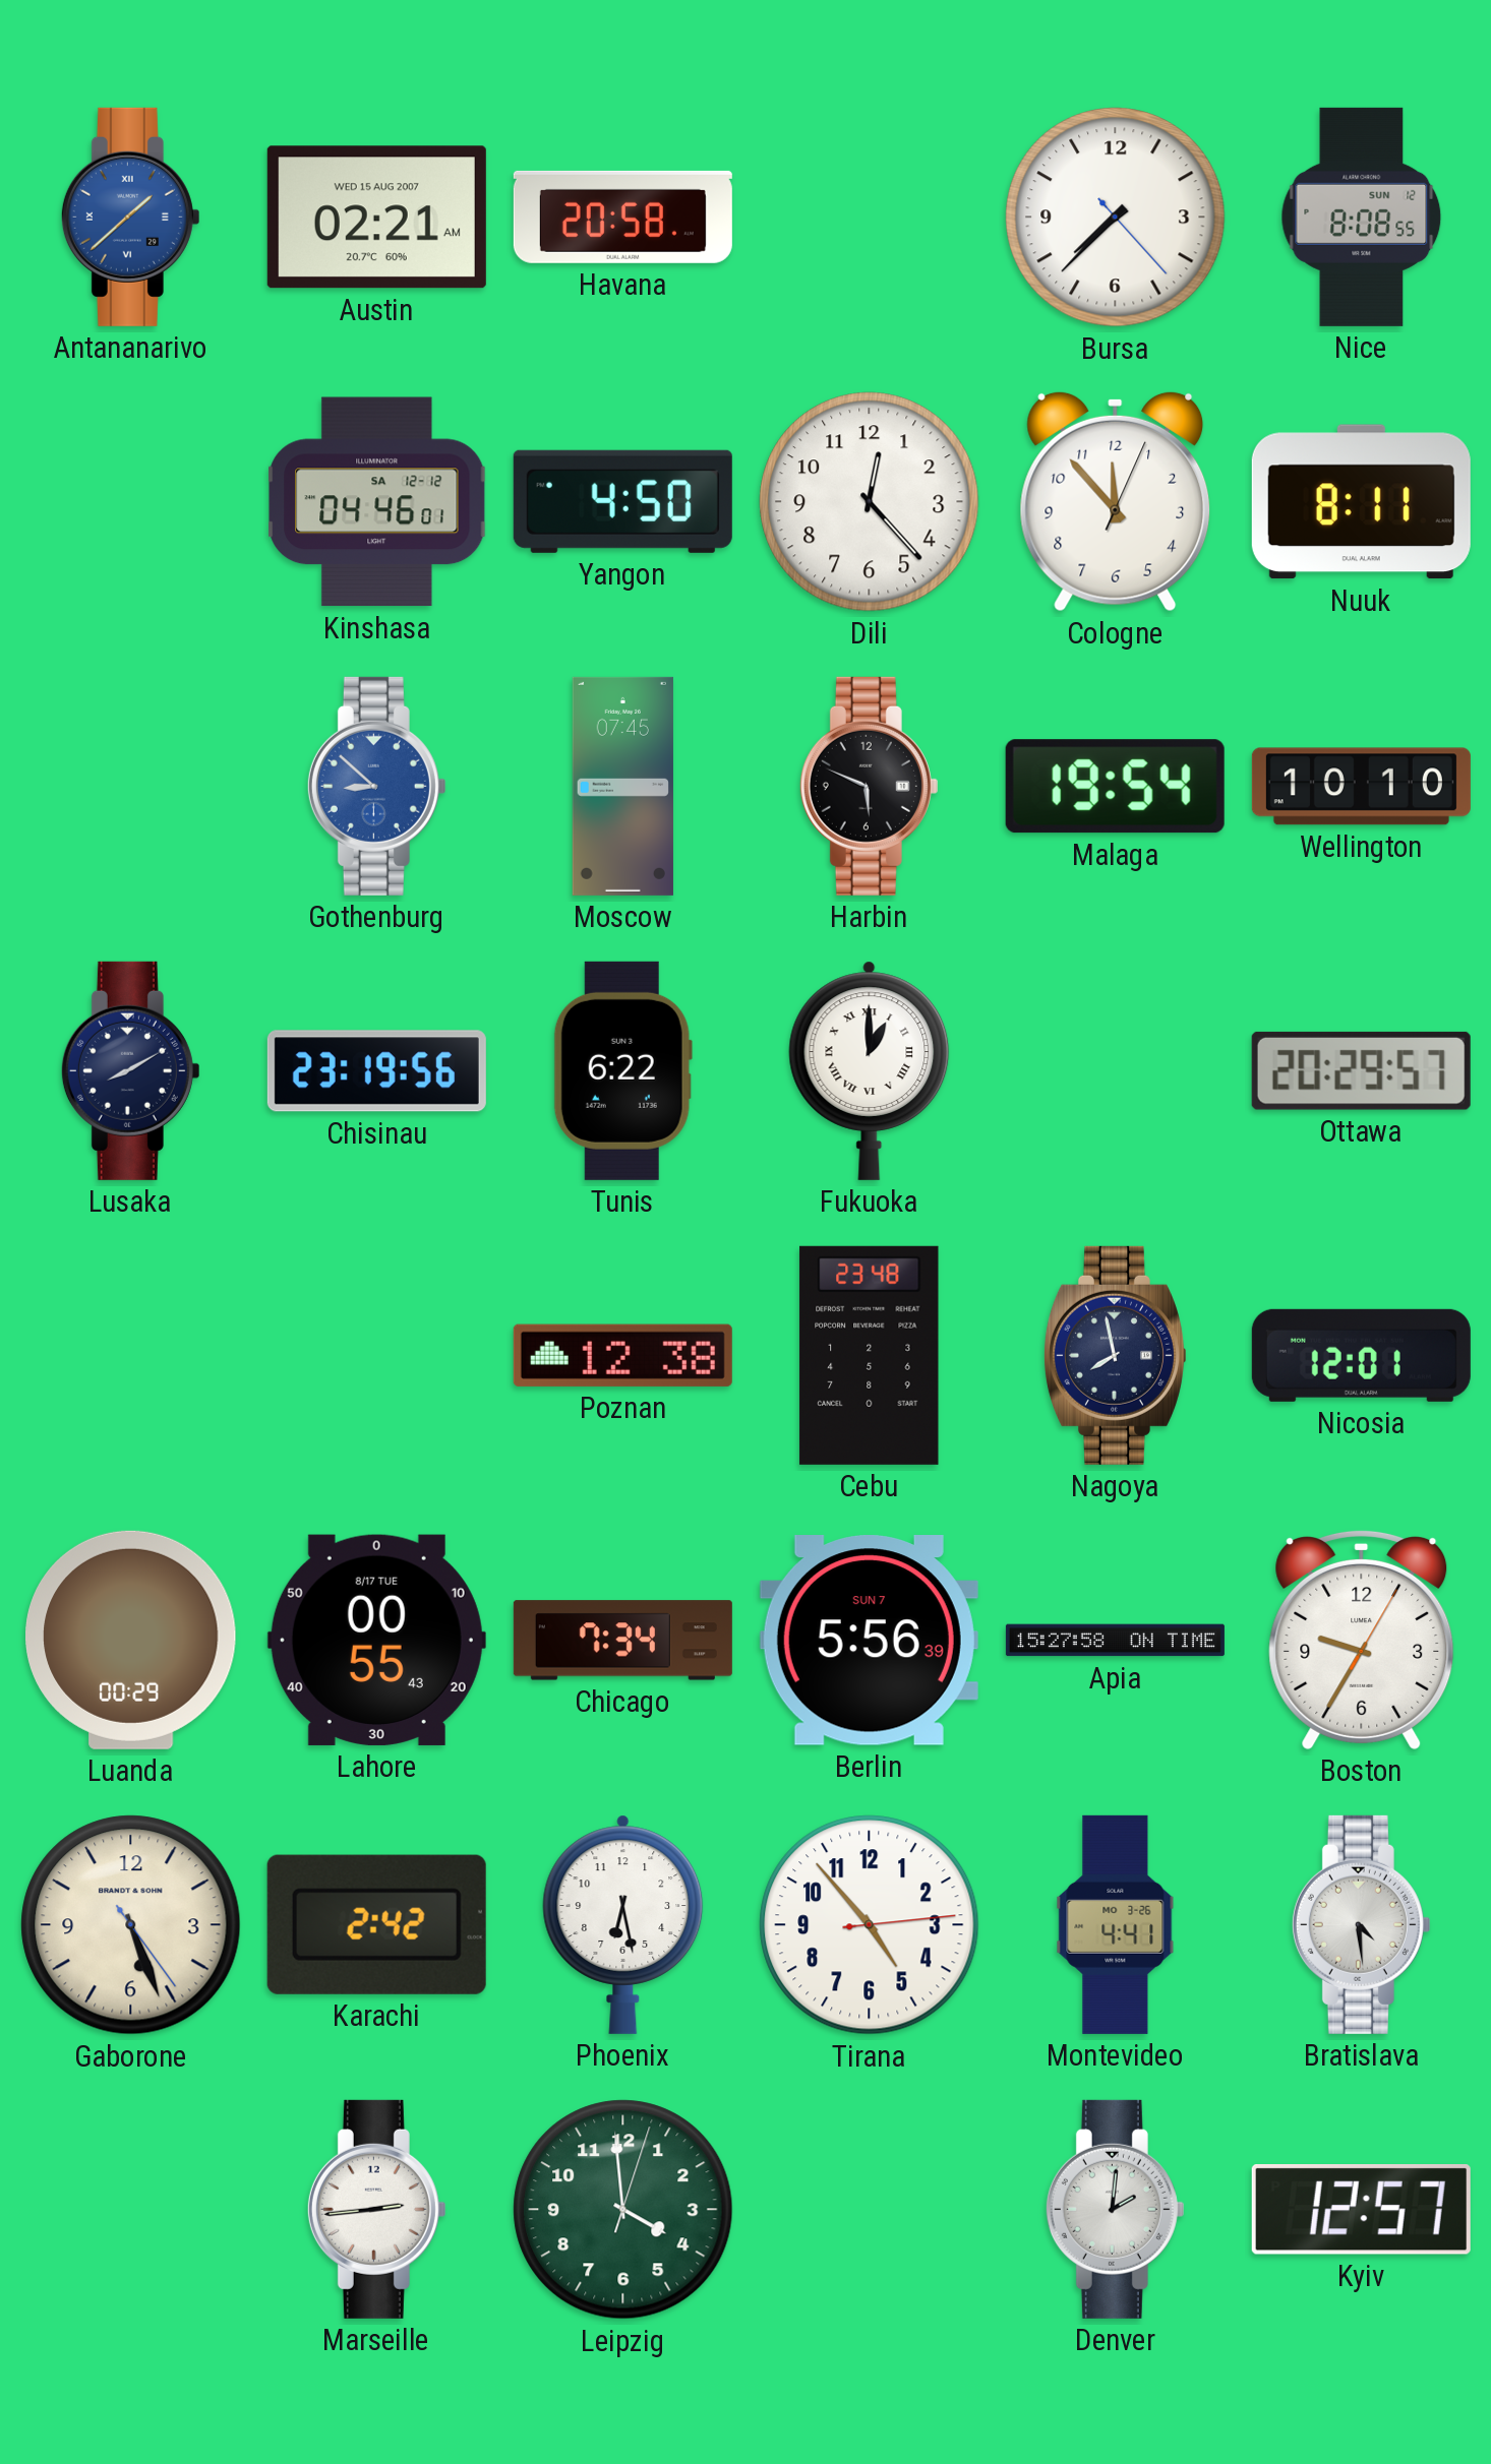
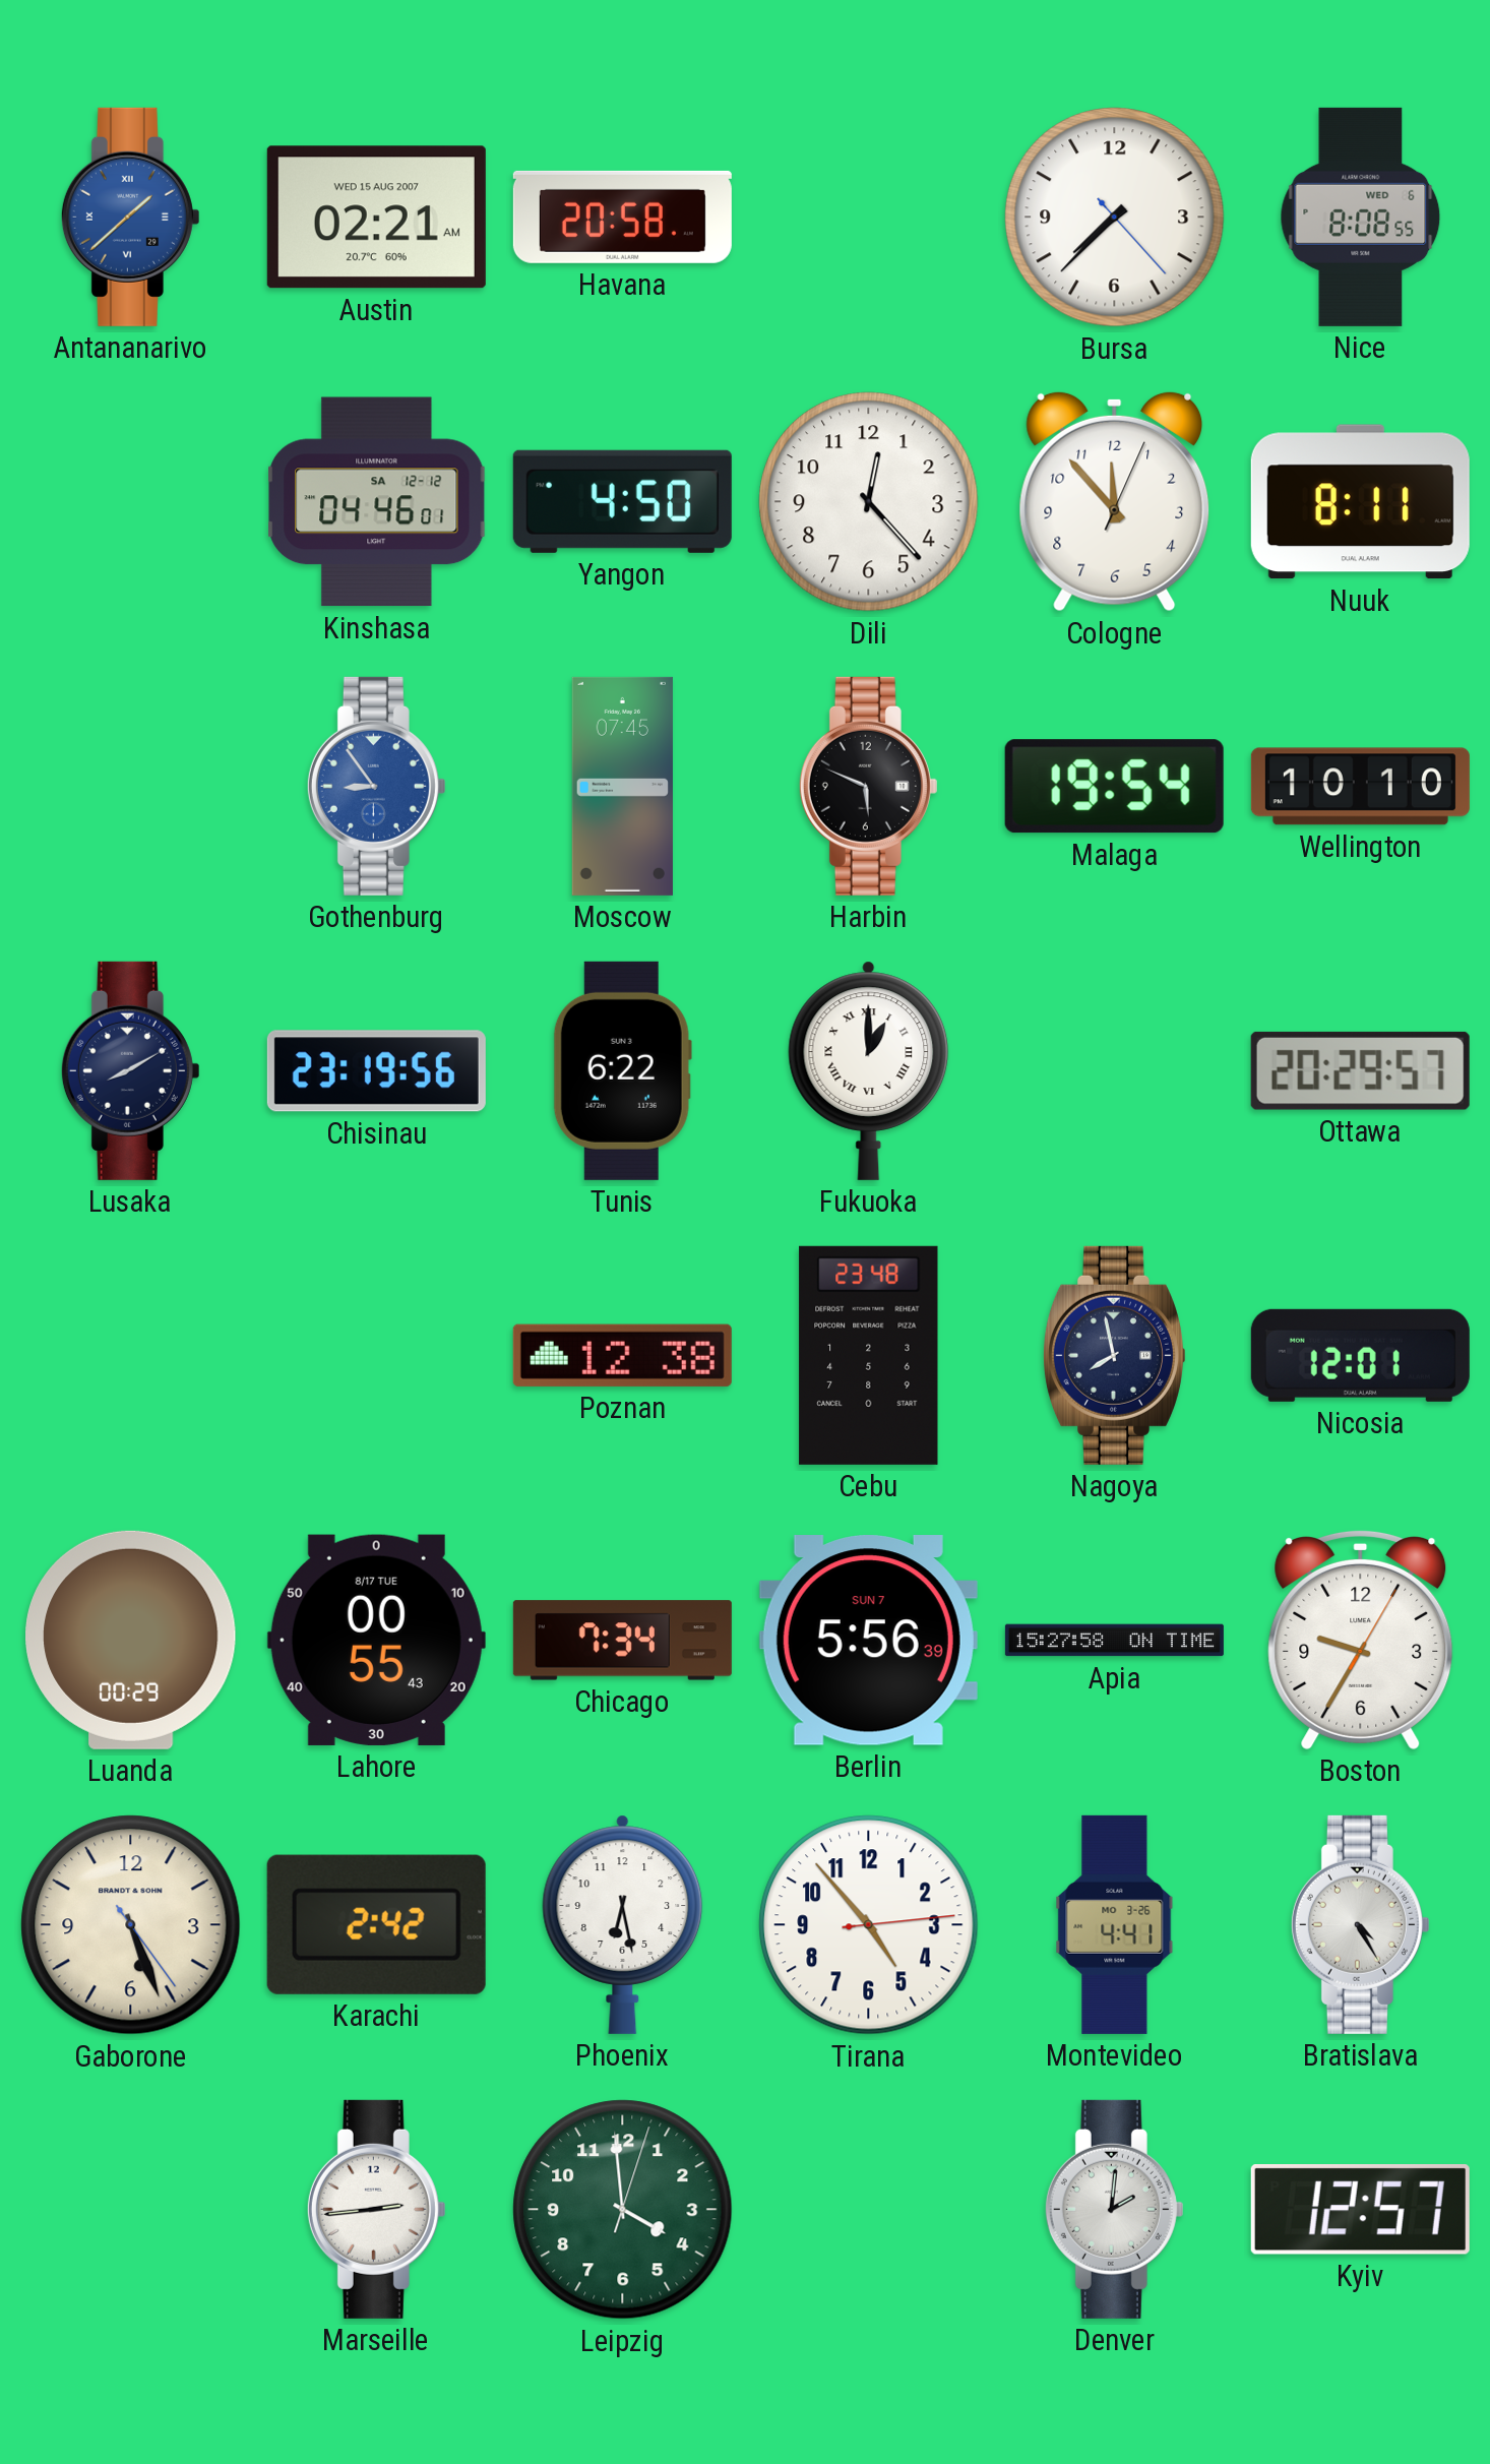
Nice date: SUN 12 -> WED 6 (1361, 217)
Gothenburg: 8:52 -> 8:54 (376, 786)
Bratislava: 4:29 -> 4:25 (1360, 1924)
